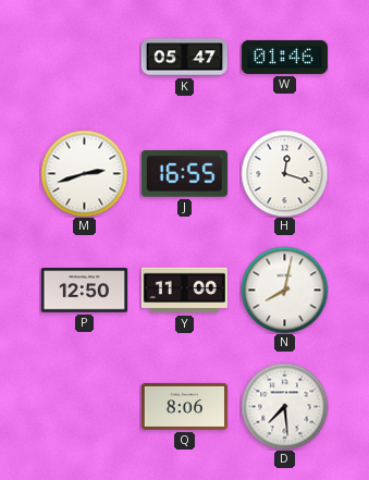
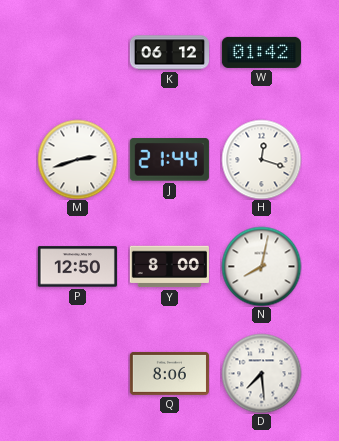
K: 05:47 -> 06:12 (169, 53)
W: 01:46 -> 01:42 (261, 52)
J: 16:55 -> 21:44 (169, 160)
Y: 11:00 -> 8:00 (169, 267)
